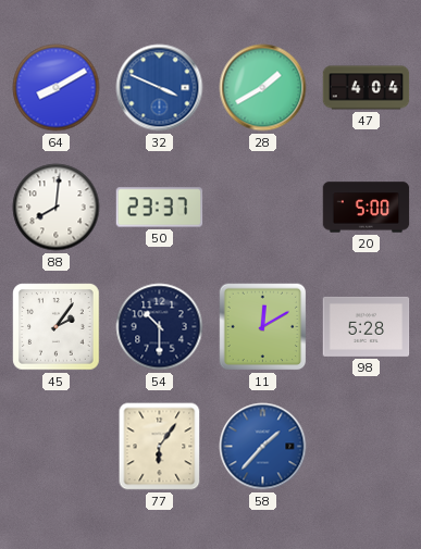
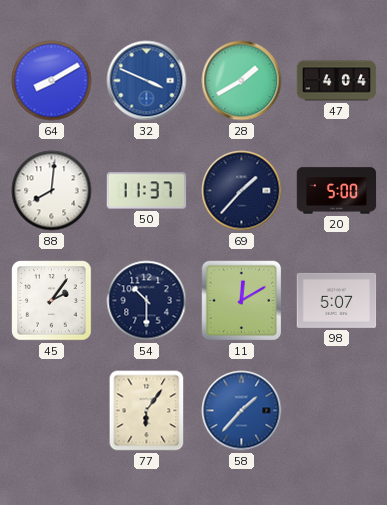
50: 23:37 -> 11:37 (147, 191)
69: none -> 1:37 (242, 191)
98: 5:28 -> 5:07 (337, 300)
